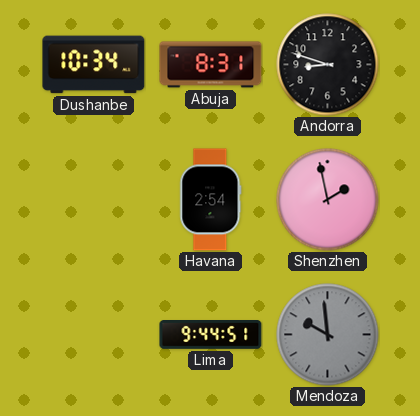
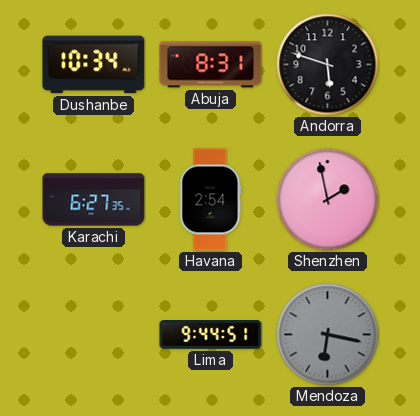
Andorra: 8:48 -> 5:48 (328, 65)
Karachi: none -> 6:27 (94, 200)
Mendoza: 9:59 -> 6:17 (328, 335)
